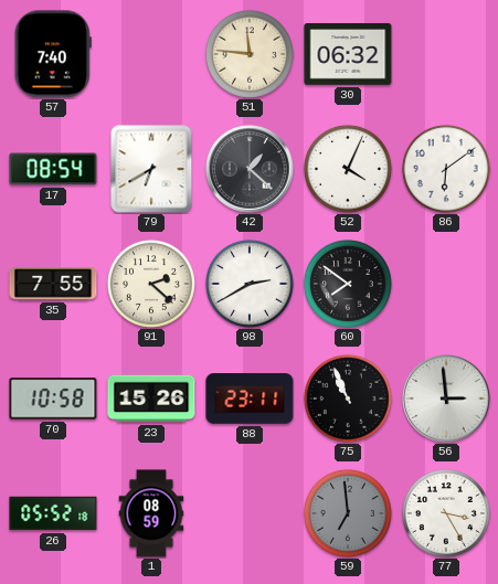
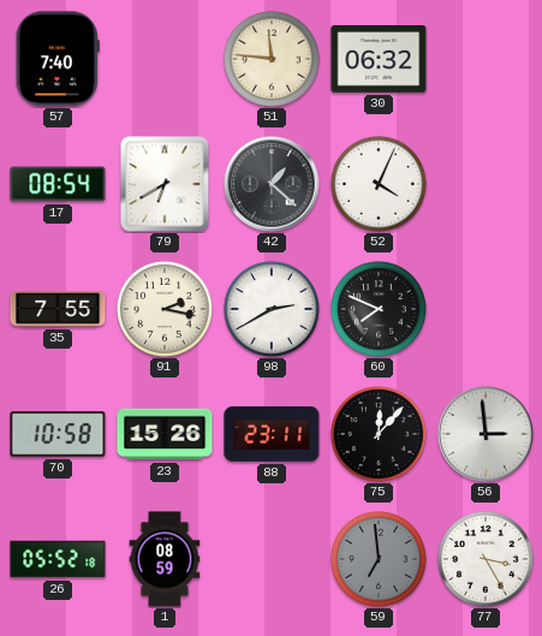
86: 6:09 -> none (446, 169)
91: 2:22 -> 2:17 (165, 309)
60: 7:51 -> 7:49 (379, 309)
75: 10:56 -> 12:07 (379, 434)
